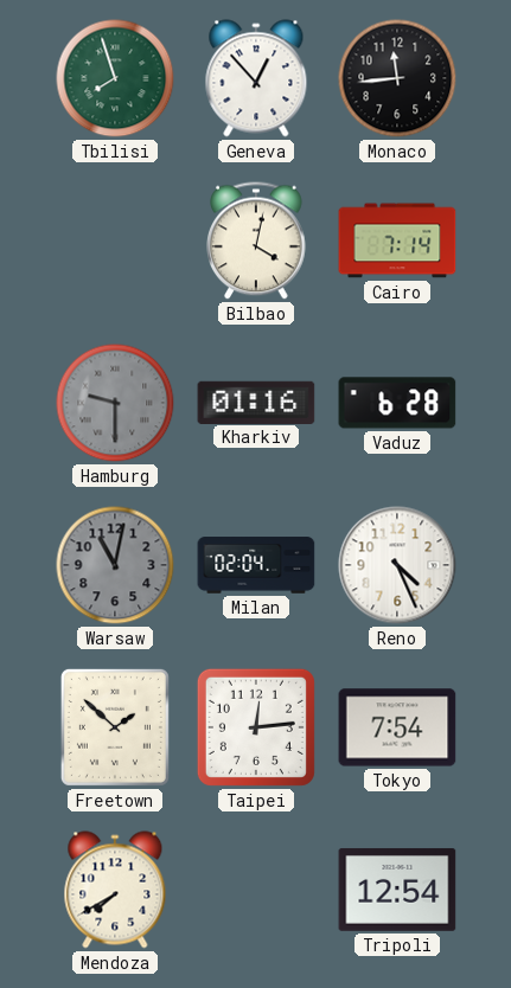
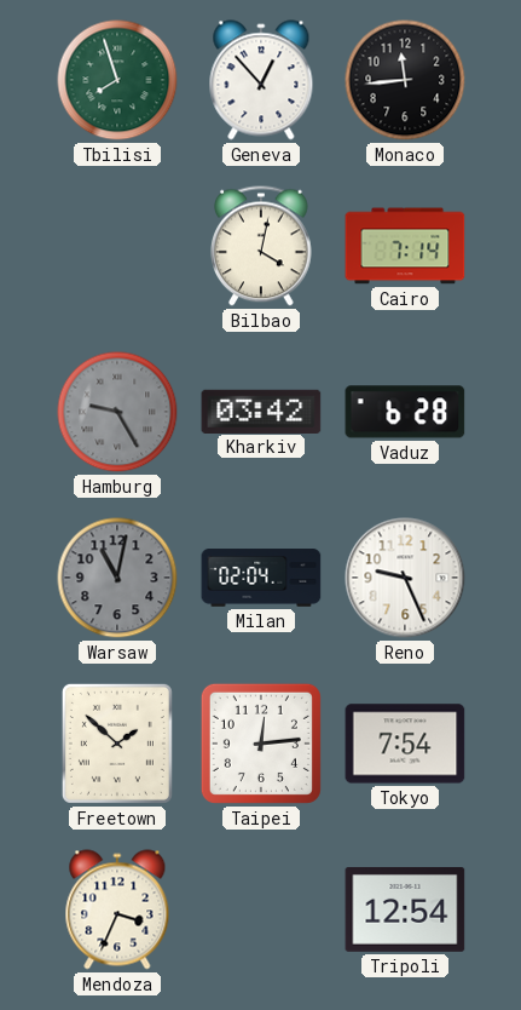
Hamburg: 9:30 -> 9:25 (117, 412)
Kharkiv: 01:16 -> 03:42 (261, 411)
Reno: 4:26 -> 9:26 (405, 578)
Mendoza: 7:40 -> 3:34 (117, 909)
